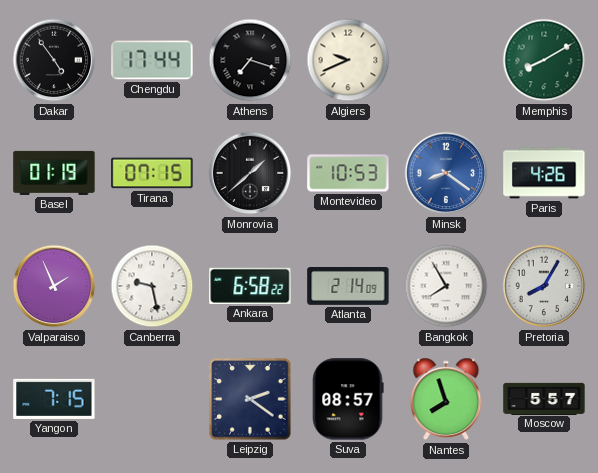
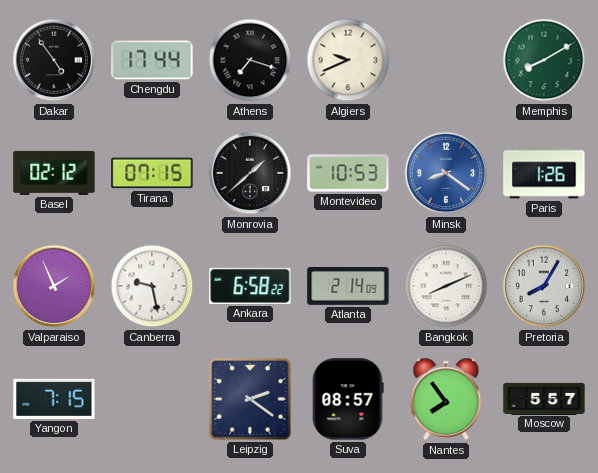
Basel: 01:19 -> 02:12 (54, 173)
Paris: 4:26 -> 1:26 (544, 173)
Bangkok: 7:55 -> 8:11 (446, 286)
Nantes: 7:57 -> 7:54 (446, 399)
